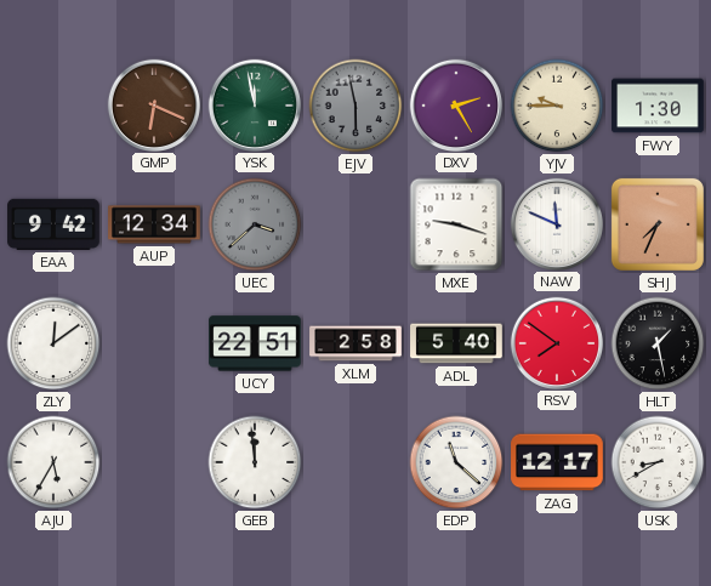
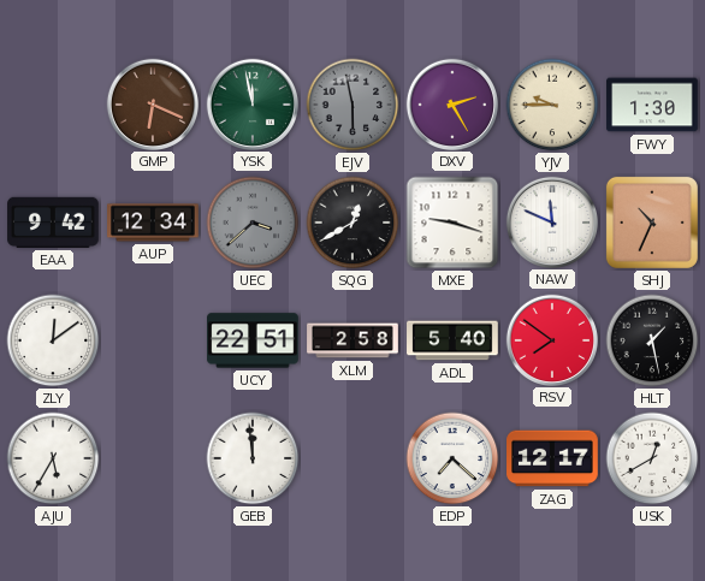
SQG: none -> 12:40 (352, 223)
SHJ: 7:34 -> 10:34 (652, 223)
EDP: 11:22 -> 7:22 (452, 458)
USK: 8:40 -> 12:40 (652, 458)
